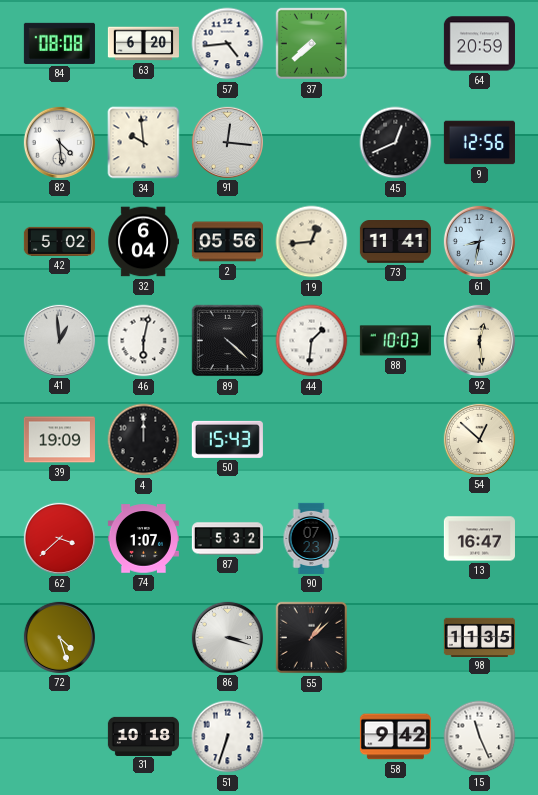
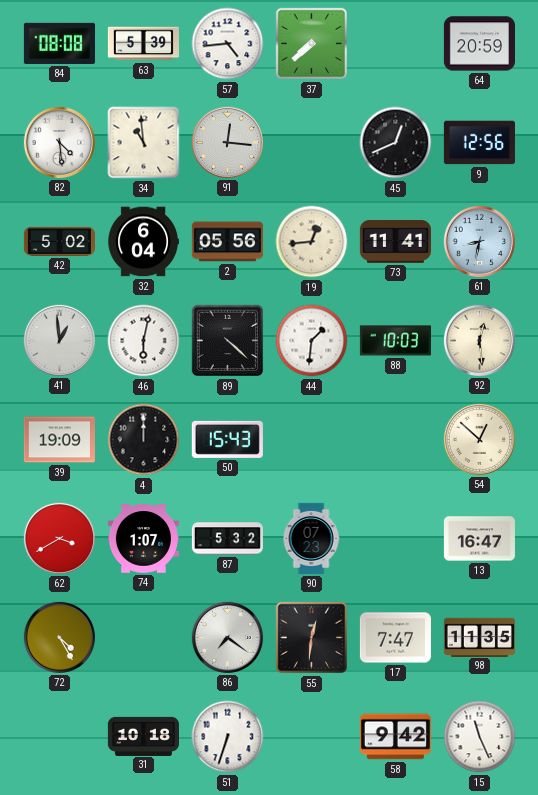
63: 6:20 -> 5:39 (143, 44)
34: 9:59 -> 10:59 (144, 143)
62: 3:38 -> 3:40 (59, 538)
72: 4:27 -> 4:25 (59, 637)
86: 3:18 -> 7:21 (227, 637)
55: 1:08 -> 12:31 (312, 638)
17: none -> 7:47 (395, 638)
